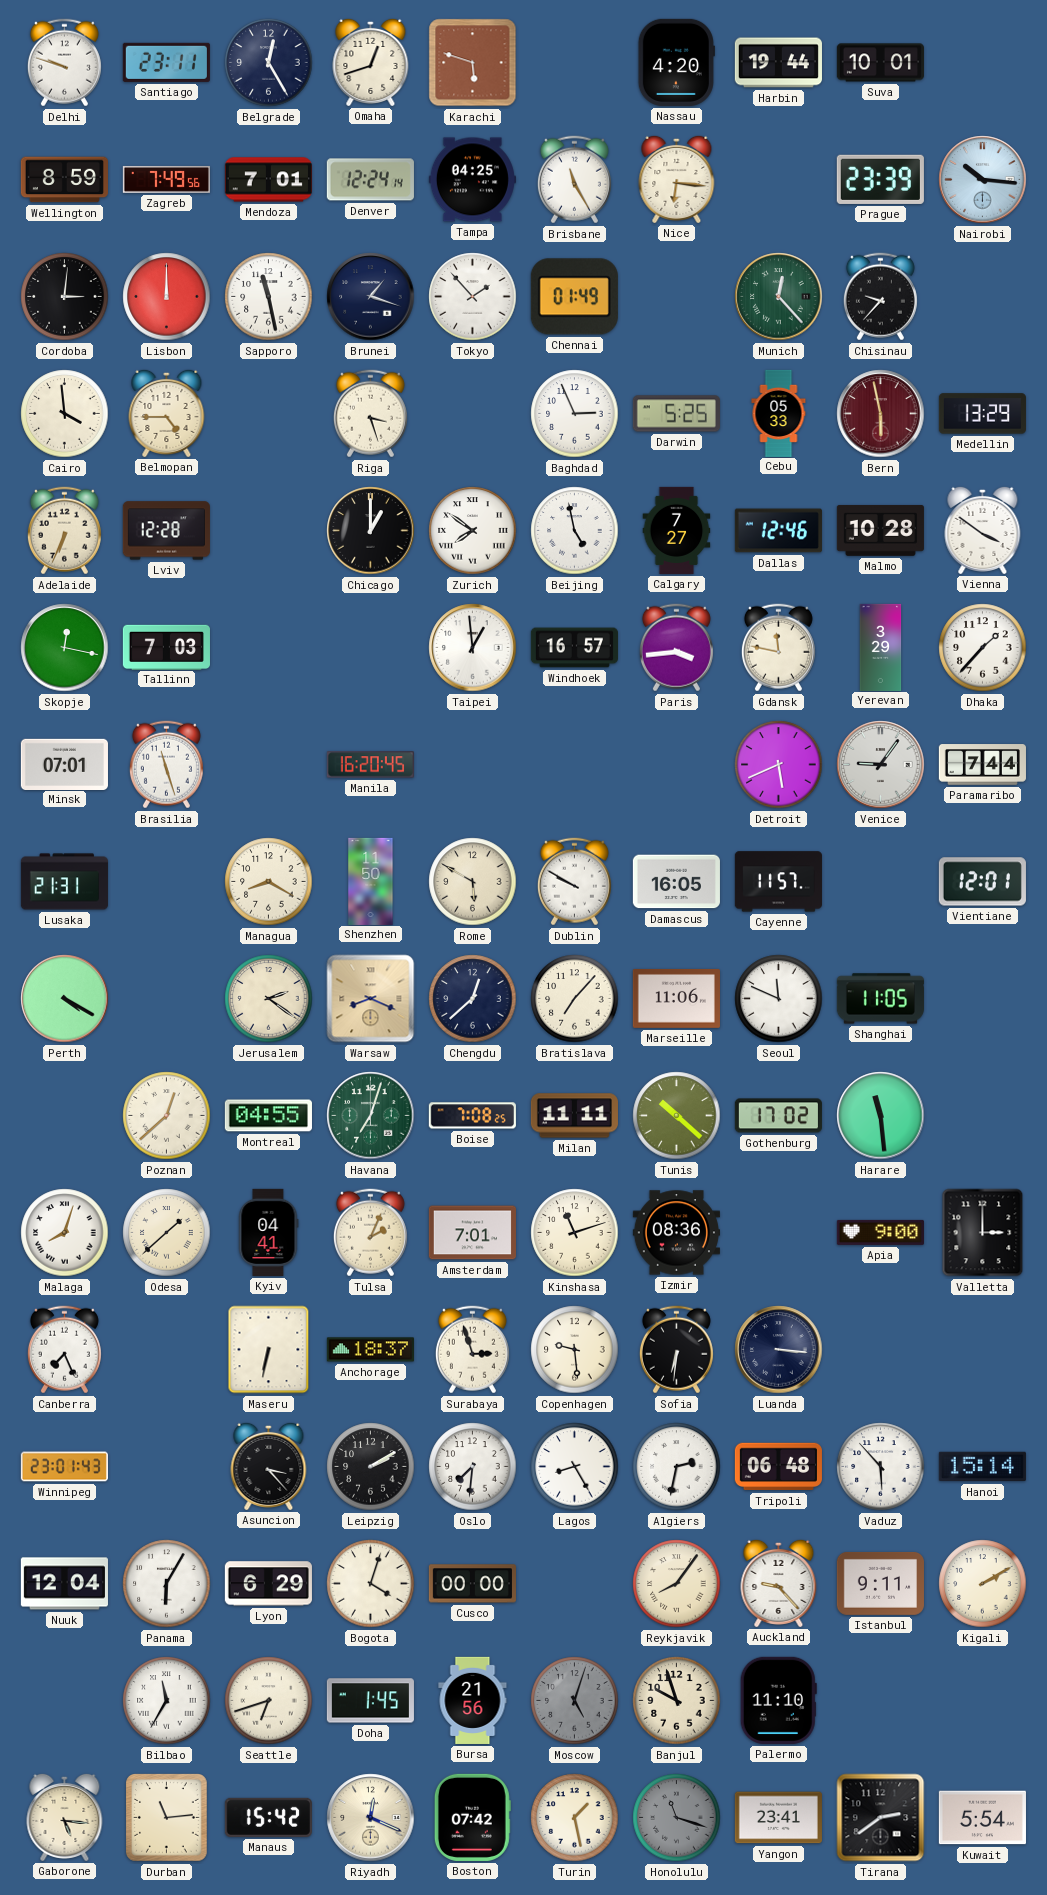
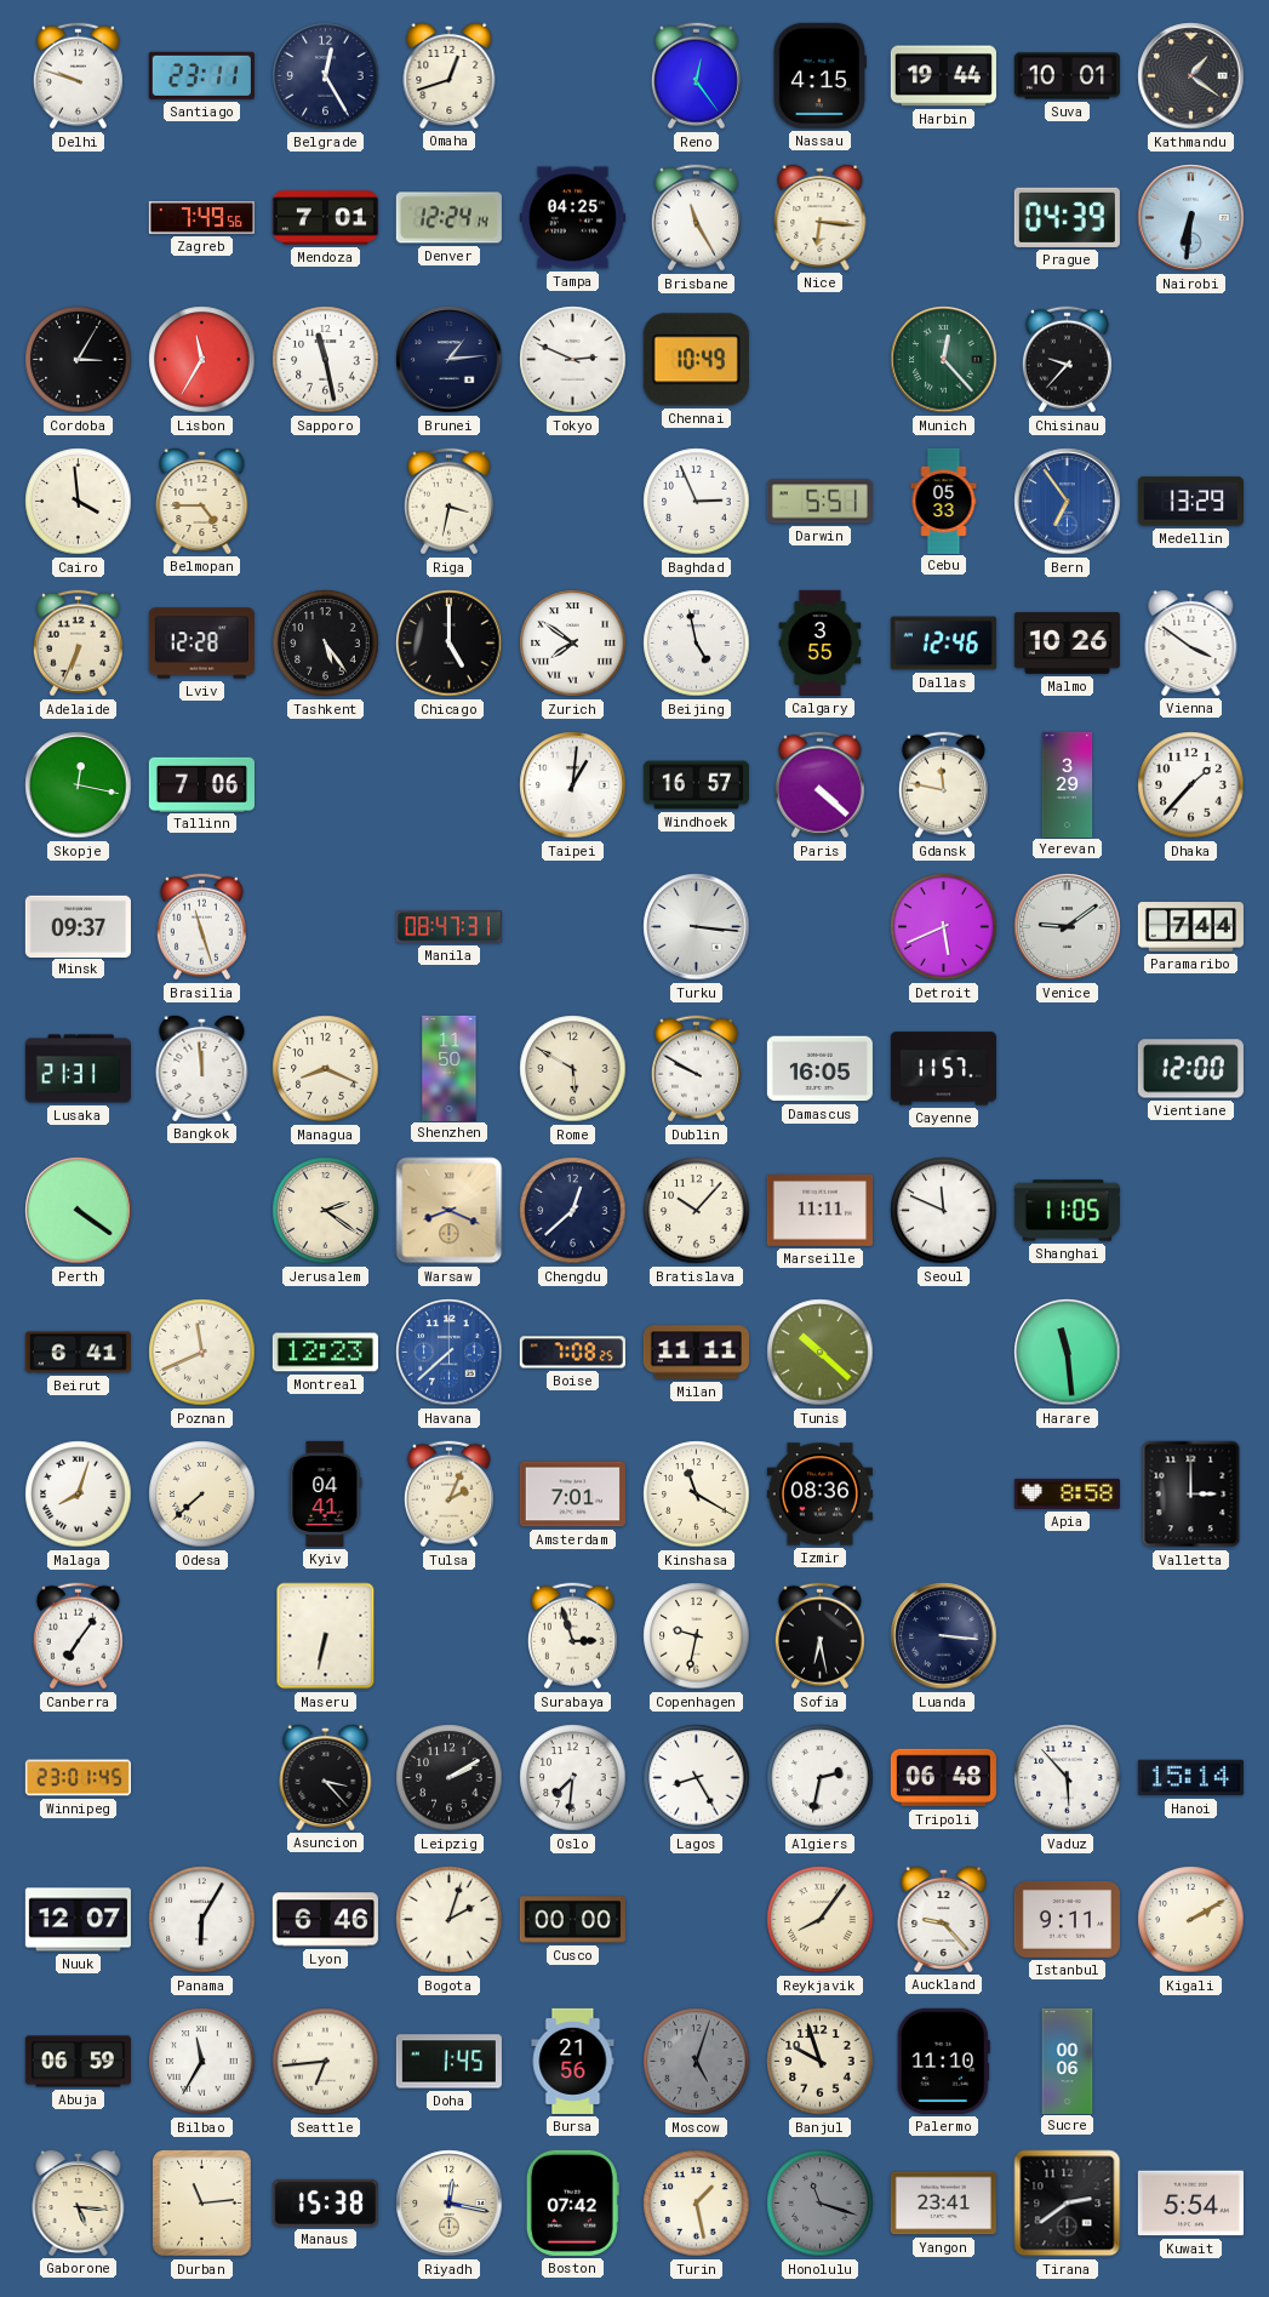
Karachi: 5:48 -> none (473, 63)
Reno: none -> 12:24 (696, 76)
Nassau: 4:20 -> 4:15 (819, 75)
Kathmandu: none -> 1:21 (1191, 76)
Wellington: 8:59 -> none (64, 180)
Prague: 23:39 -> 04:39 (1067, 217)
Nairobi: 10:16 -> 6:31 (1191, 218)
Cordoba: 3:01 -> 3:05 (79, 360)
Lisbon: 12:00 -> 11:35 (202, 360)
Brunei: 1:18 -> 1:14 (450, 360)
Tokyo: 1:53 -> 2:49 (573, 360)
Chennai: 01:49 -> 10:49 (696, 360)
Riga: 3:27 -> 3:32 (448, 502)
Darwin: 5:25 -> 5:51 (819, 502)
Bern: 5:58 -> 6:54 (1068, 502)
Bern dial: burgundy -> blue (1068, 502)
Tashkent: none -> 5:24 (326, 644)
Chicago: 1:00 -> 5:00 (450, 644)
Calgary: 7:27 -> 3:55 (821, 642)
Malmo: 10:28 -> 10:26 (1067, 642)
Tallinn: 7:03 -> 7:06 (201, 784)
Taipei: 12:59 -> 1:01 (573, 785)
Paris: 3:44 -> 4:22 (819, 785)
Minsk: 07:01 -> 09:37 (78, 926)
Manila: 16:20 -> 08:47 (448, 927)
Turku: none -> 3:16 (697, 927)
Venice: 9:06 -> 9:09 (1068, 927)
Bangkok: none -> 11:59 (202, 1068)
Managua: 8:20 -> 8:19 (326, 1069)
Vientiane: 12:01 -> 12:00 (1190, 1069)
Perth: 4:20 -> 4:21 (79, 1211)
Bratislava: 7:07 -> 10:07 (697, 1211)
Marseille: 11:06 -> 11:11 (819, 1210)
Beirut: none -> 6:41 (78, 1353)
Poznan: 12:38 -> 11:41 (202, 1353)
Montreal: 04:55 -> 12:23 (325, 1353)
Havana: 7:03 -> 7:38 (450, 1353)
Havana dial: green -> blue (450, 1353)
Gothenburg: 17:02 -> none (778, 1116)
Odesa: 1:38 -> 7:38 (202, 1495)
Kinshasa: 11:12 -> 11:20 (697, 1495)
Apia: 9:00 -> 8:58 (1067, 1493)
Canberra: 7:26 -> 7:06 (78, 1636)
Anchorage: 18:37 -> none (370, 1350)
Copenhagen: 9:29 -> 9:32 (697, 1636)
Sofia: 6:31 -> 6:28 (819, 1636)
Winnipeg: 23:01:43 -> 23:01:45 (78, 1778)
Nuuk: 12:04 -> 12:07 (78, 1920)
Lyon: 6:29 -> 6:46 (325, 1920)
Bogota: 4:03 -> 2:03 (450, 1920)
Abuja: none -> 06:59 (78, 2062)
Seattle: 6:42 -> 6:44 (326, 2062)
Sucre: none -> 00:06 (1068, 2061)
Manaus: 15:42 -> 15:38 (325, 2202)
Riyadh: 12:19 -> 12:17 (450, 2204)
